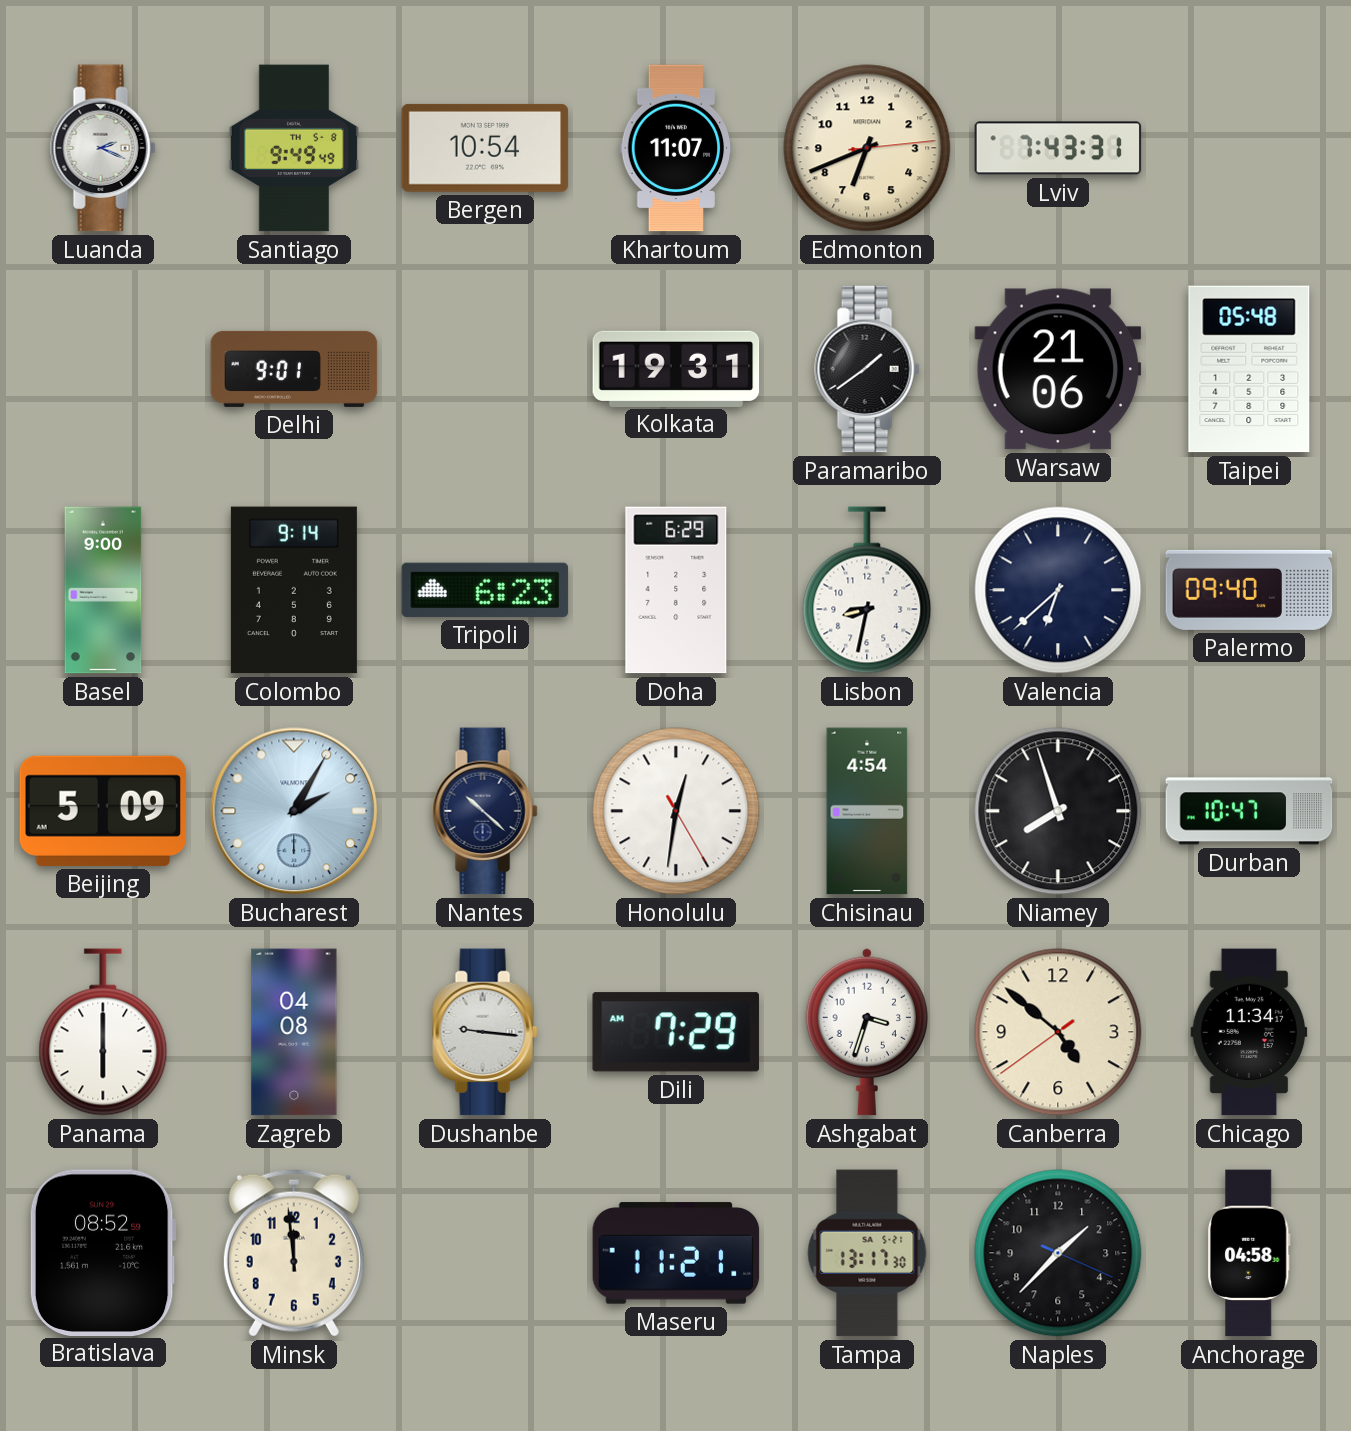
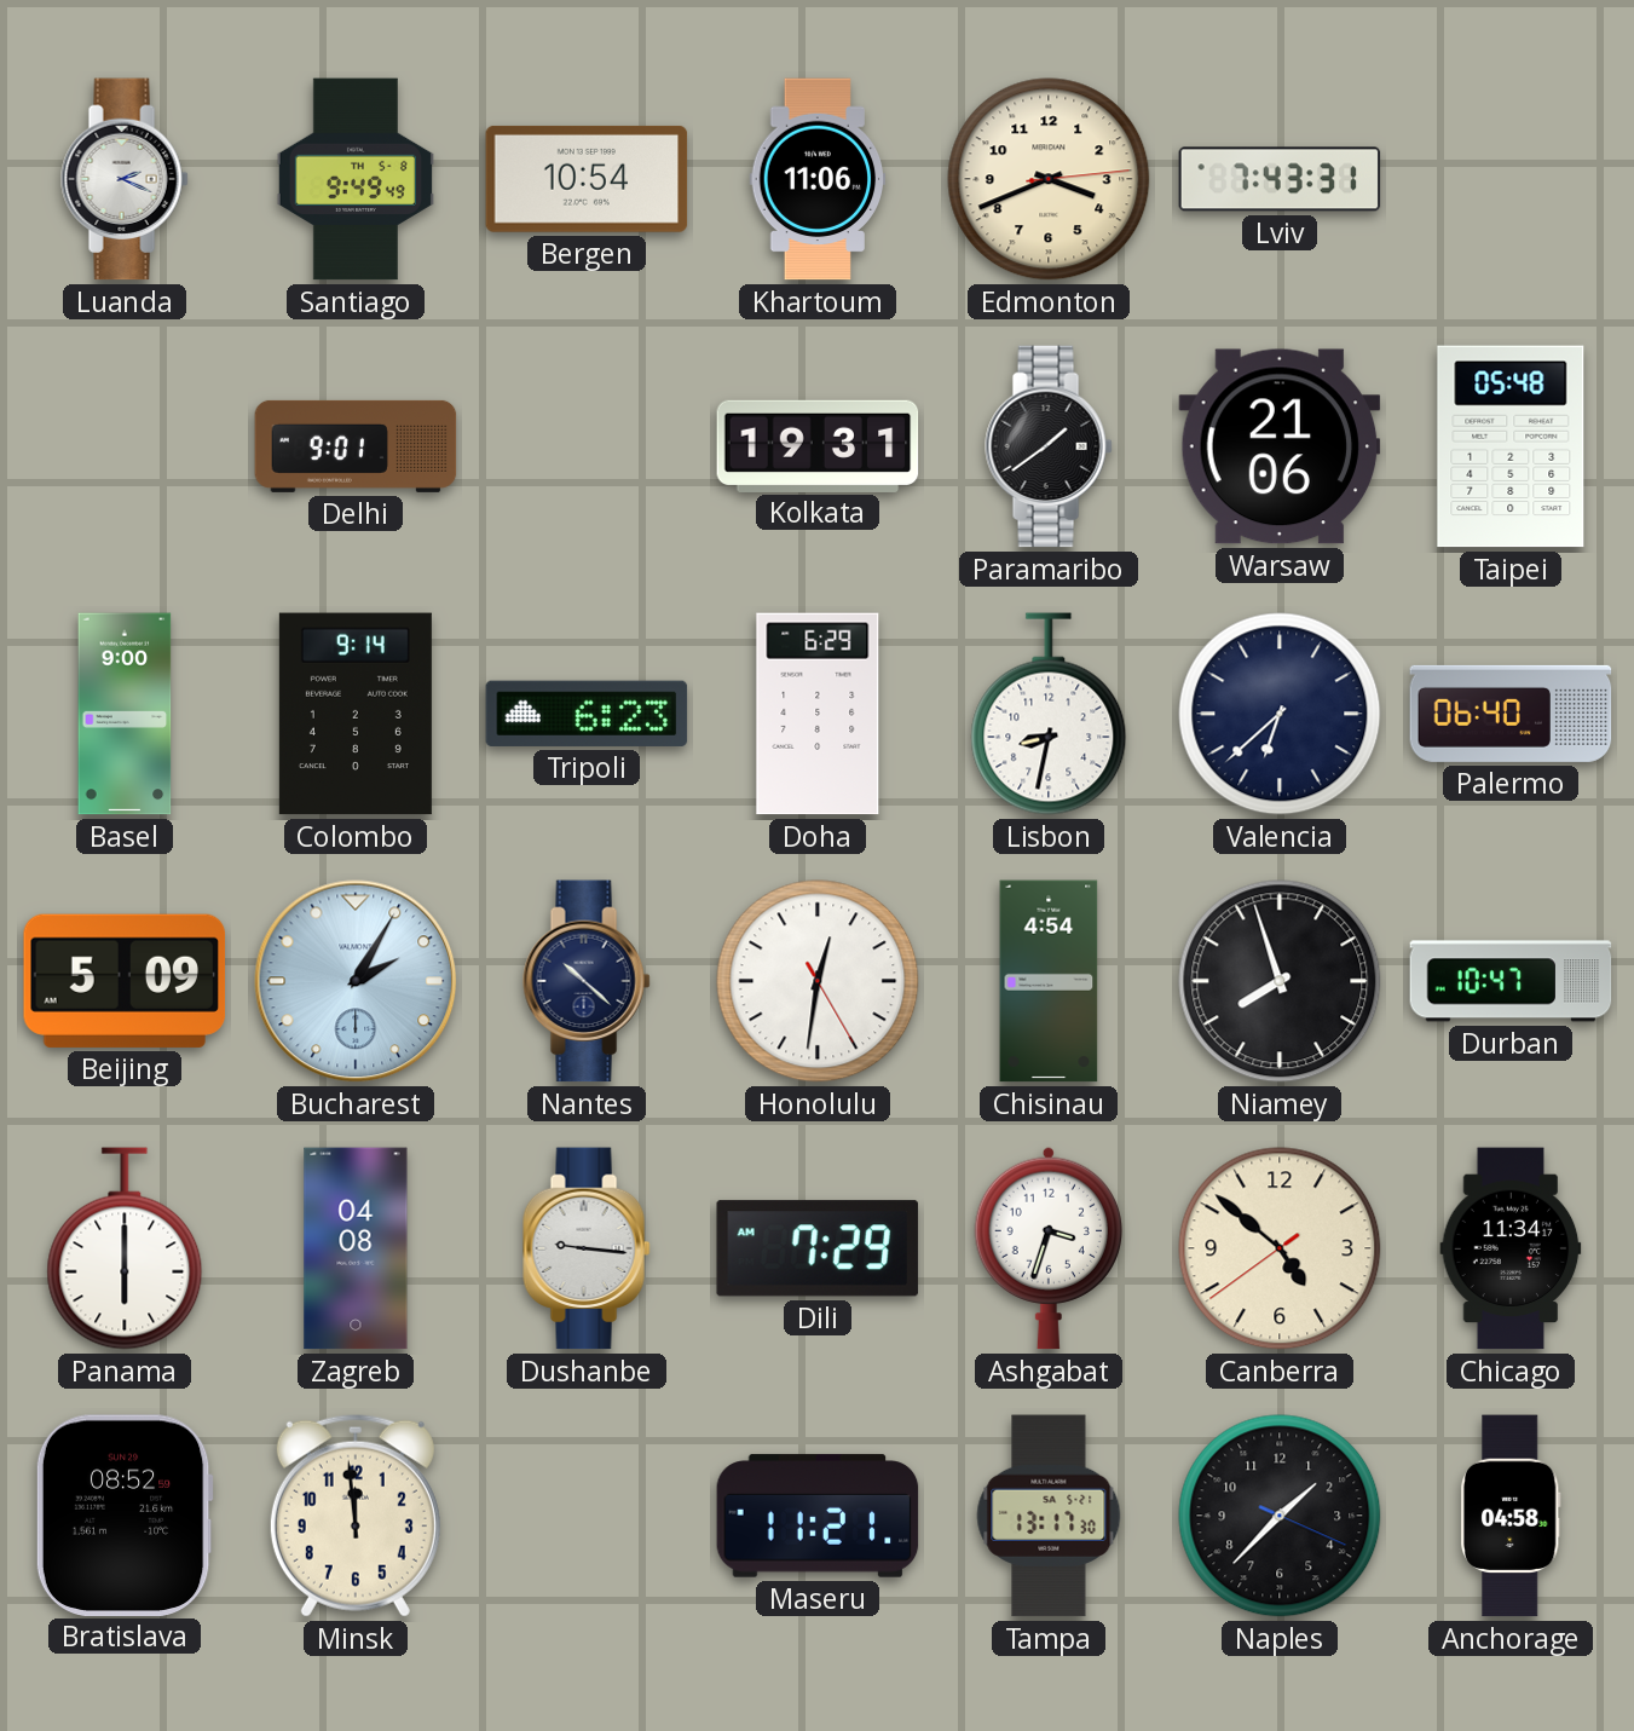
Khartoum: 11:07 -> 11:06 (818, 179)
Edmonton: 6:41 -> 3:41 (1049, 179)
Palermo: 09:40 -> 06:40 (1511, 714)
